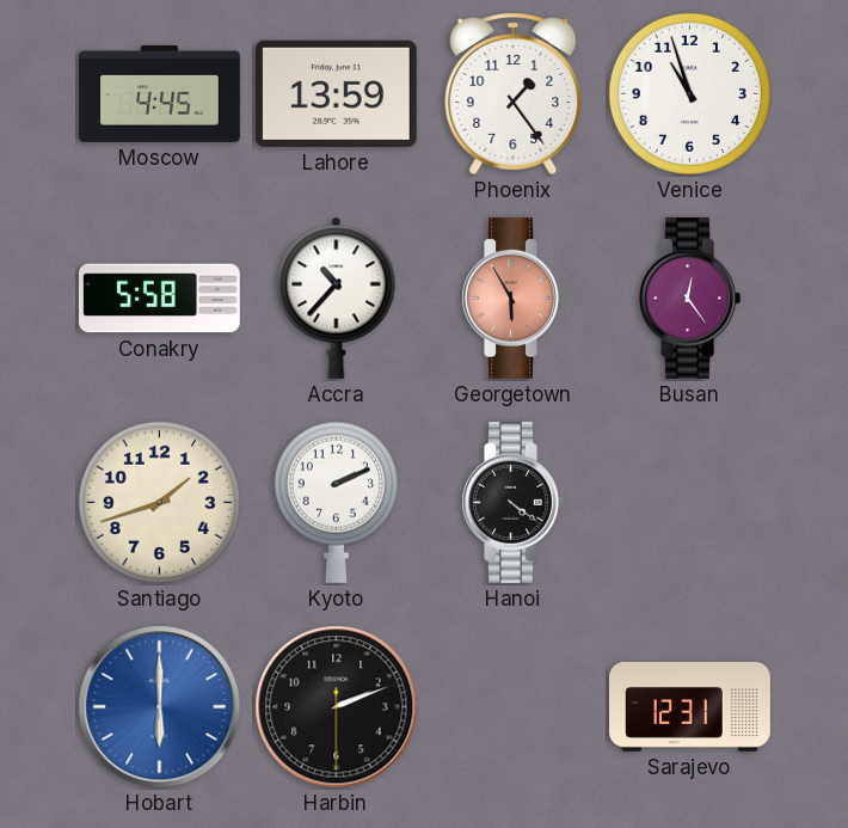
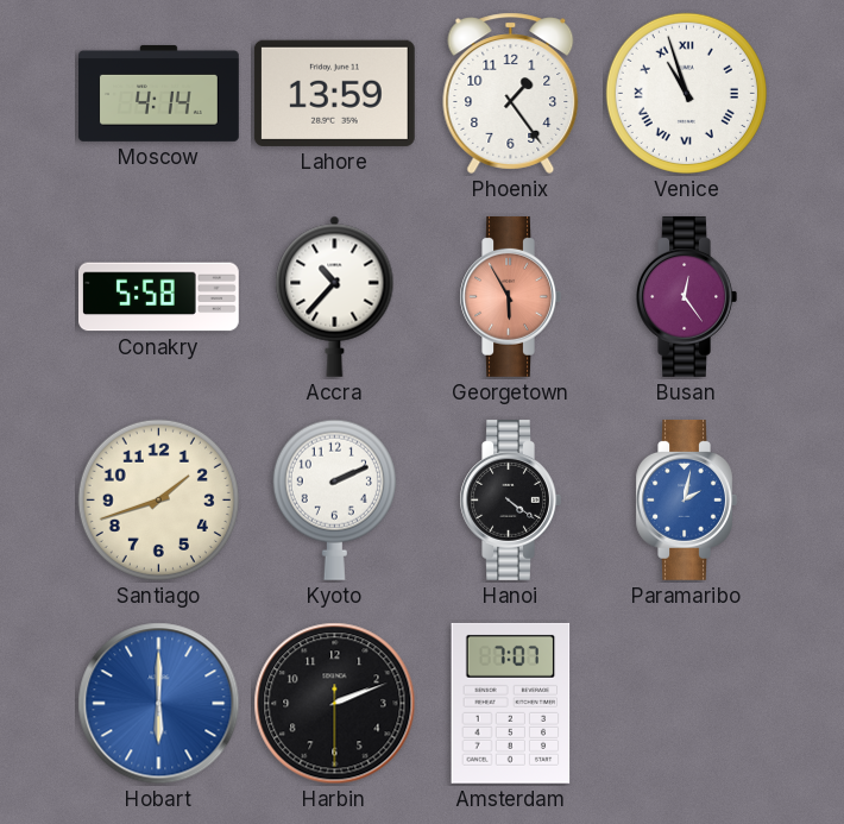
Moscow: 4:45 -> 4:14 (159, 93)
Venice numerals: Arabic -> Roman (686, 93)
Paramaribo: none -> 2:02 (686, 499)
Amsterdam: none -> 7:07 (511, 703)
Sarajevo: 12:31 -> none (690, 707)
